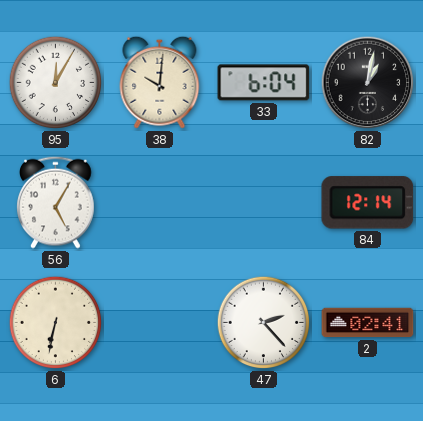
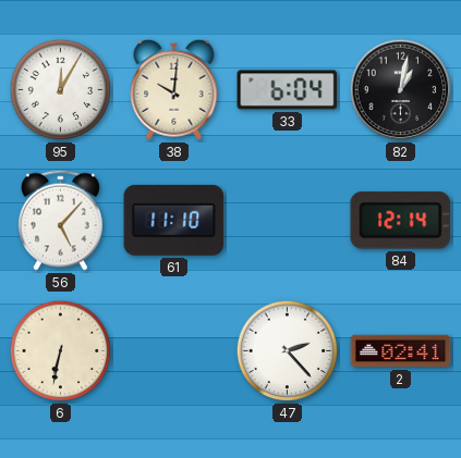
56: 5:05 -> 5:07 (61, 220)
61: none -> 11:10 (174, 220)
